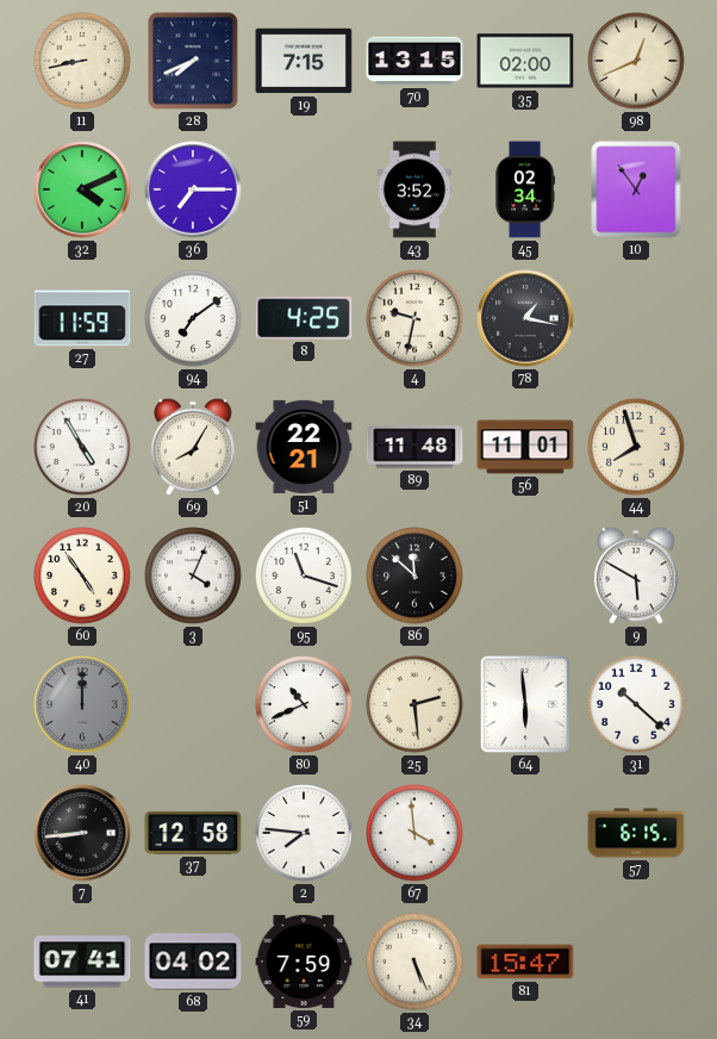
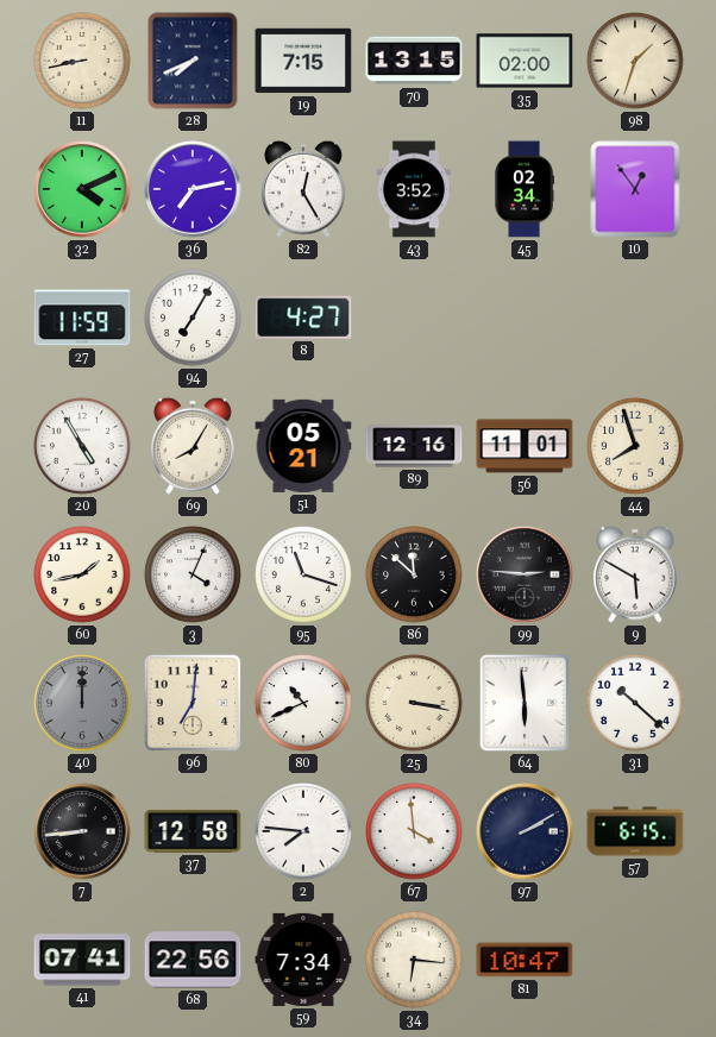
98: 12:41 -> 1:33 (635, 61)
36: 7:15 -> 7:13 (193, 189)
82: none -> 12:25 (304, 189)
94: 7:09 -> 7:05 (193, 318)
8: 4:25 -> 4:27 (303, 318)
4: 9:32 -> none (414, 318)
78: 1:17 -> none (525, 318)
51: 22:21 -> 05:21 (303, 446)
89: 11:48 -> 12:16 (414, 446)
60: 4:54 -> 1:43 (82, 574)
99: none -> 2:46 (525, 574)
96: none -> 7:01 (193, 703)
25: 2:29 -> 3:17 (414, 703)
97: none -> 2:10 (525, 831)
68: 04:02 -> 22:56 (193, 960)
59: 7:59 -> 7:34 (303, 960)
34: 5:26 -> 6:16 (414, 960)
81: 15:47 -> 10:47 (525, 960)
